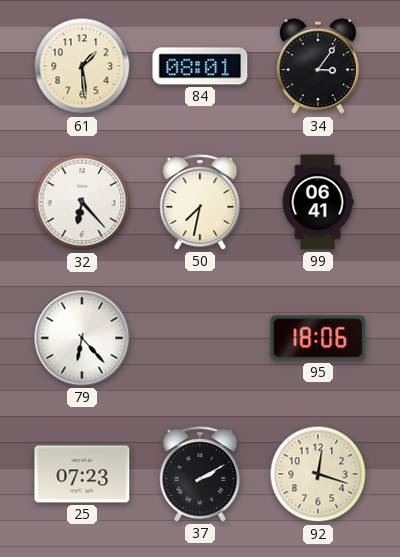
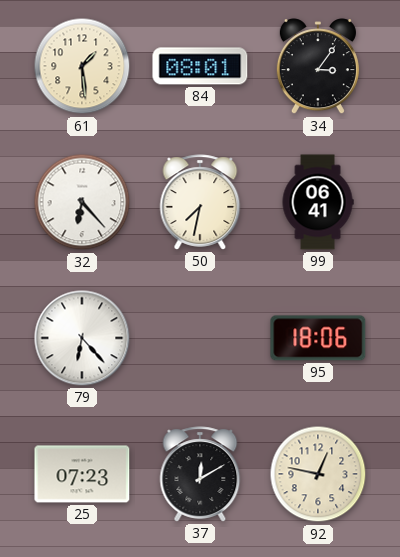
37: 2:10 -> 12:10 (200, 474)
92: 12:18 -> 12:47 (318, 474)
